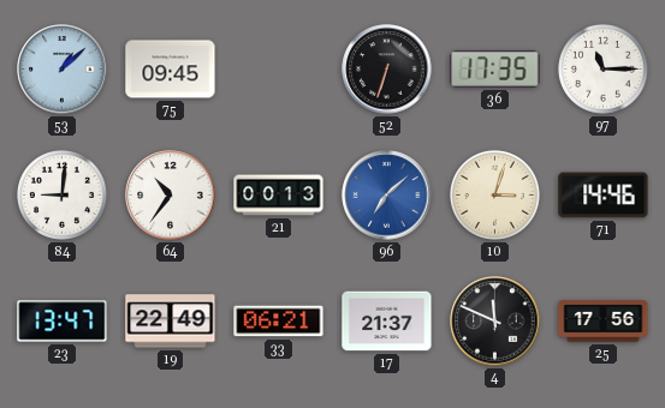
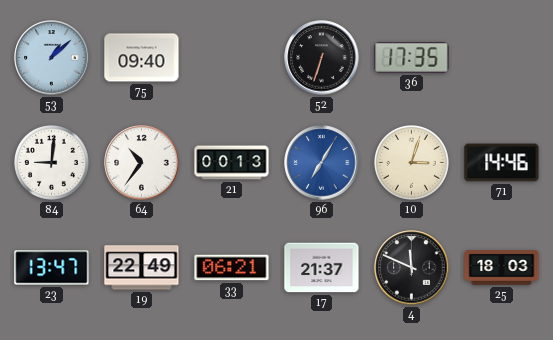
75: 09:45 -> 09:40 (142, 58)
97: 11:15 -> none (602, 68)
96: 7:08 -> 7:05 (322, 163)
25: 17:56 -> 18:03 (502, 268)
